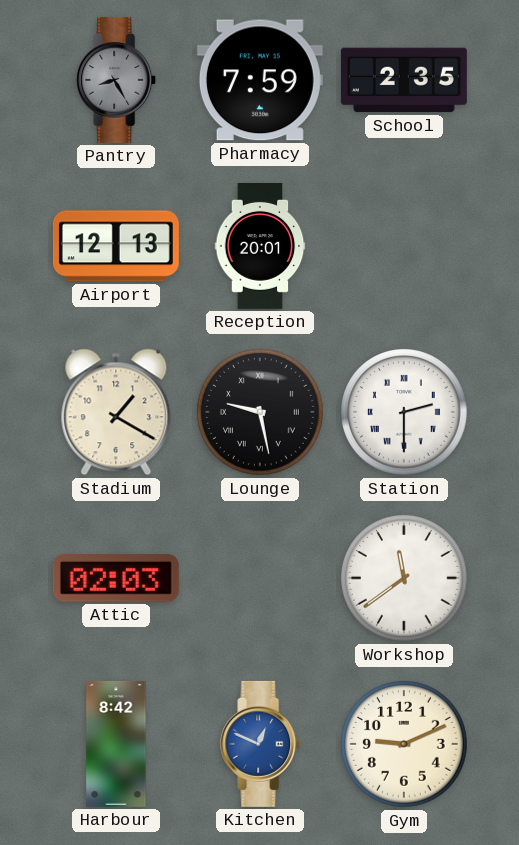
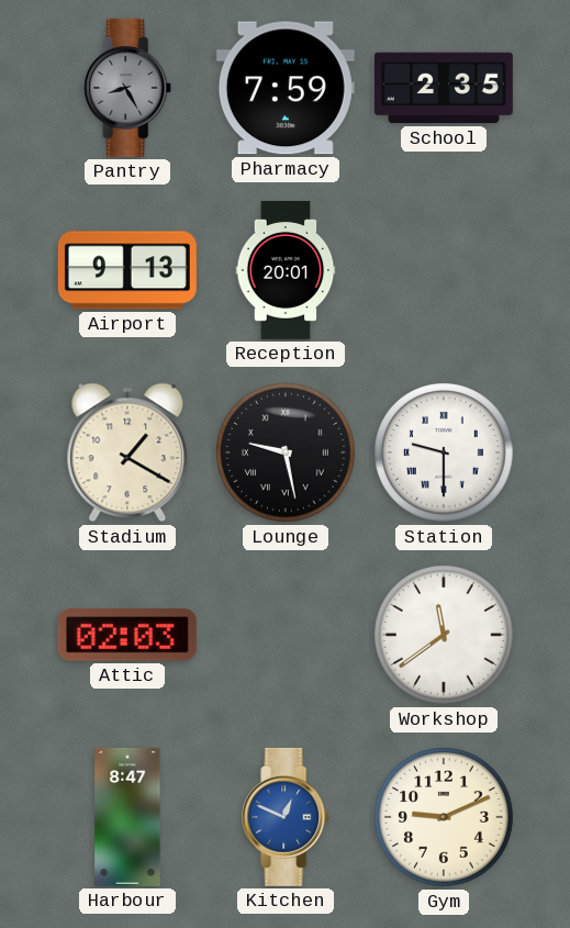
Airport: 12:13 -> 9:13 (127, 270)
Station: 2:30 -> 9:30 (445, 454)
Harbour: 8:42 -> 8:47 (127, 817)
